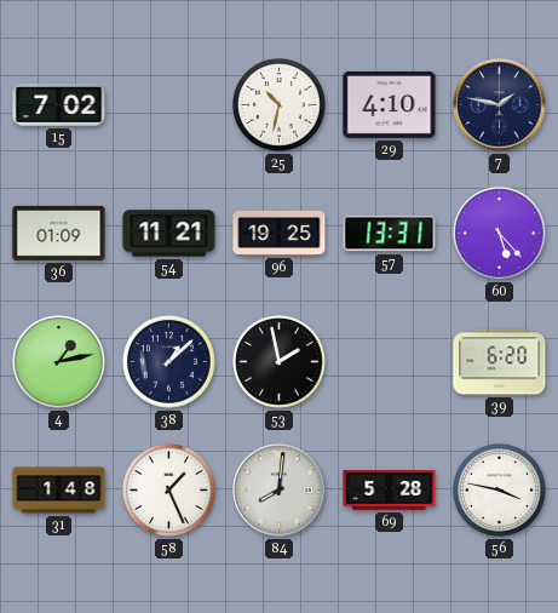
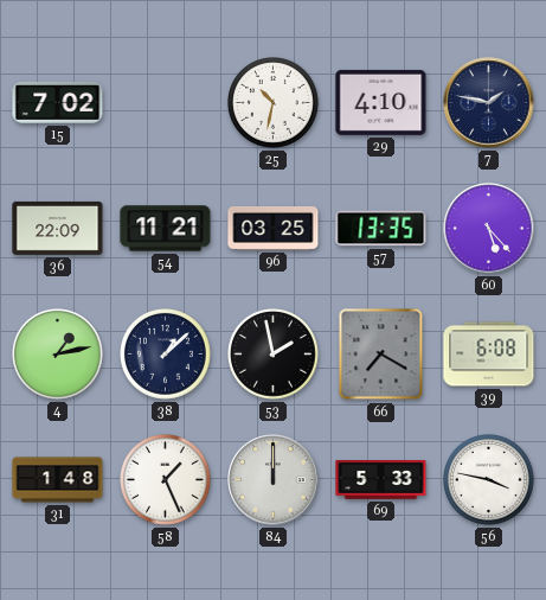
36: 01:09 -> 22:09 (58, 228)
96: 19:25 -> 03:25 (274, 229)
57: 13:31 -> 13:35 (381, 229)
66: none -> 7:20 (381, 355)
39: 6:20 -> 6:08 (489, 355)
84: 8:01 -> 12:00 (274, 480)
69: 5:28 -> 5:33 (381, 480)
